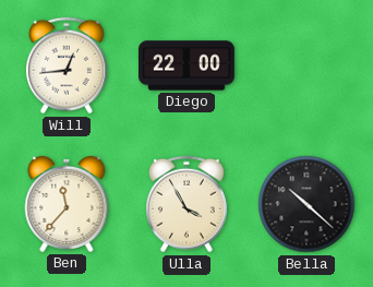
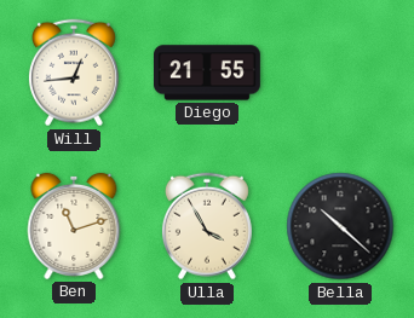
Diego: 22:00 -> 21:55 (208, 73)
Ben: 11:37 -> 11:12 (74, 226)
